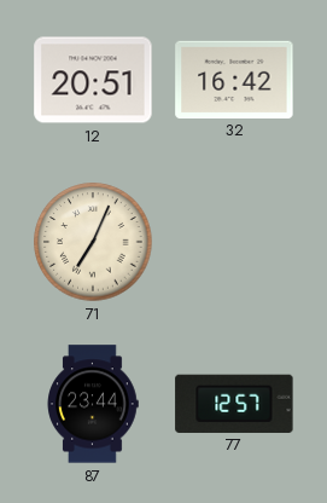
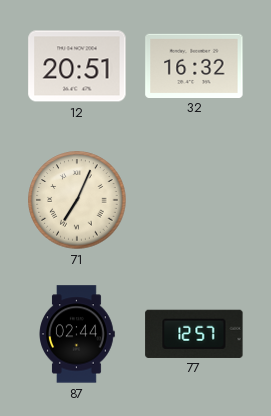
32: 16:42 -> 16:32 (194, 65)
87: 23:44 -> 02:44 (77, 334)
